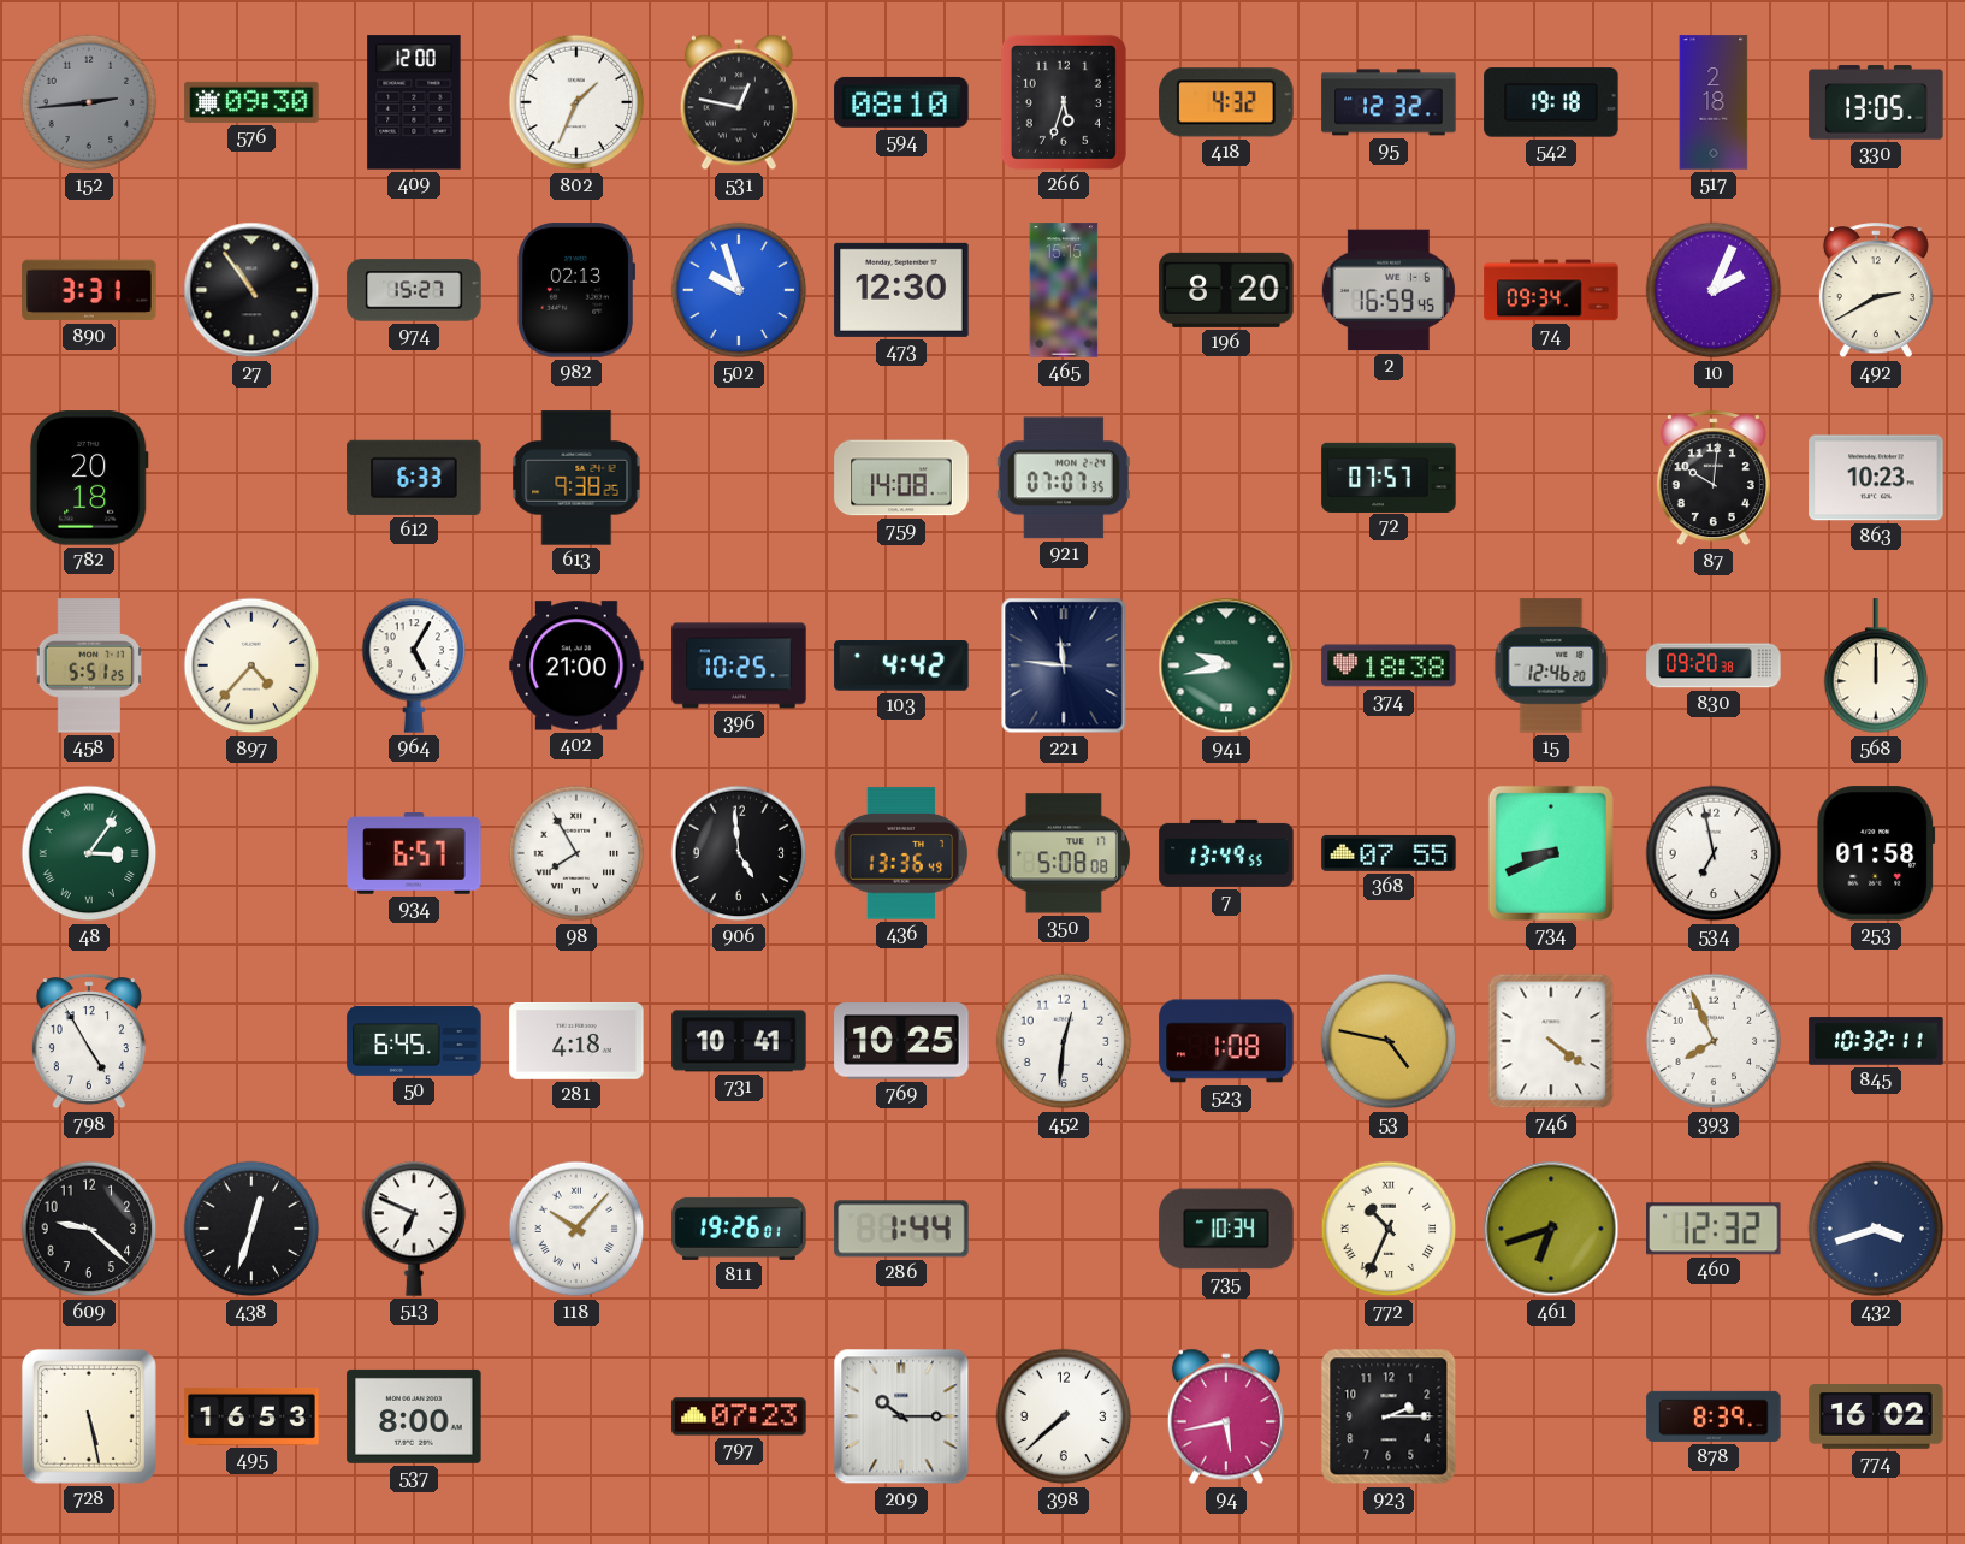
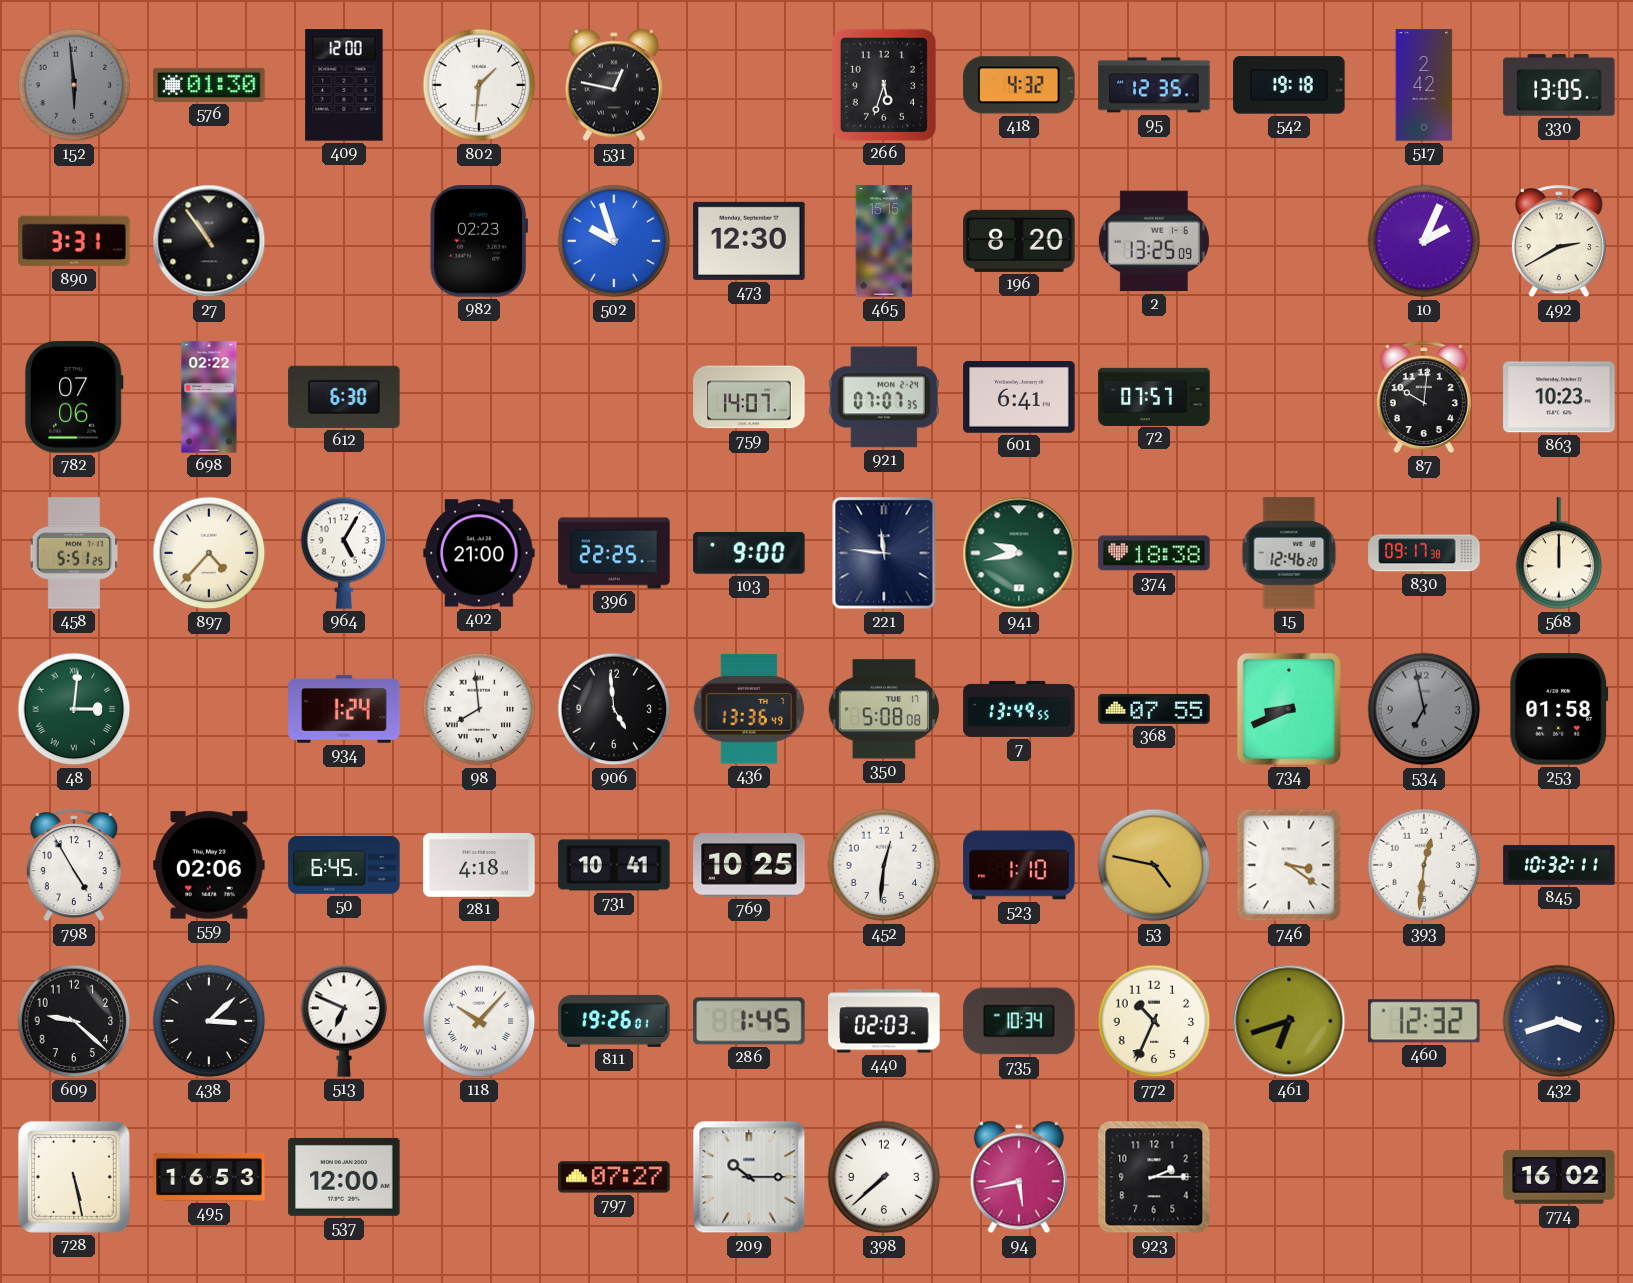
152: 2:44 -> 5:59 (74, 85)
576: 09:30 -> 01:30 (209, 85)
802: 1:34 -> 1:31 (479, 85)
594: 08:10 -> none (901, 102)
95: 12:32 -> 12:35 (1154, 85)
517: 2:18 -> 2:42 (1424, 85)
974: 15:27 -> none (414, 290)
982: 02:13 -> 02:23 (479, 241)
2: 16:59 -> 13:25 (1154, 241)
74: 09:34 -> none (1551, 290)
782: 20:18 -> 07:06 (74, 397)
698: none -> 02:22 (209, 397)
612: 6:33 -> 6:30 (344, 397)
613: 9:38 -> none (576, 478)
759: 14:08 -> 14:07 (749, 397)
601: none -> 6:41 (1019, 398)
396: 10:25 -> 22:25 (614, 553)
103: 4:42 -> 9:00 (749, 554)
830: 09:20 -> 09:17 (1424, 553)
48: 3:06 -> 3:01 (74, 709)
934: 6:57 -> 1:24 (344, 710)
98: 7:55 -> 7:59 (479, 709)
534 dial: white -> grey (1424, 709)
559: none -> 02:06 (209, 865)
523: 1:08 -> 1:10 (1019, 865)
746: 4:21 -> 3:21 (1289, 865)
393: 7:56 -> 12:31 (1424, 865)
438: 12:33 -> 3:08 (209, 1021)
286: 1:44 -> 1:45 (749, 1021)
440: none -> 02:03 (884, 1021)
772 numerals: Roman -> Arabic (1154, 1021)
537: 8:00 -> 12:00 (344, 1177)
797: 07:23 -> 07:27 (614, 1177)
878: 8:39 -> none (1714, 1416)
